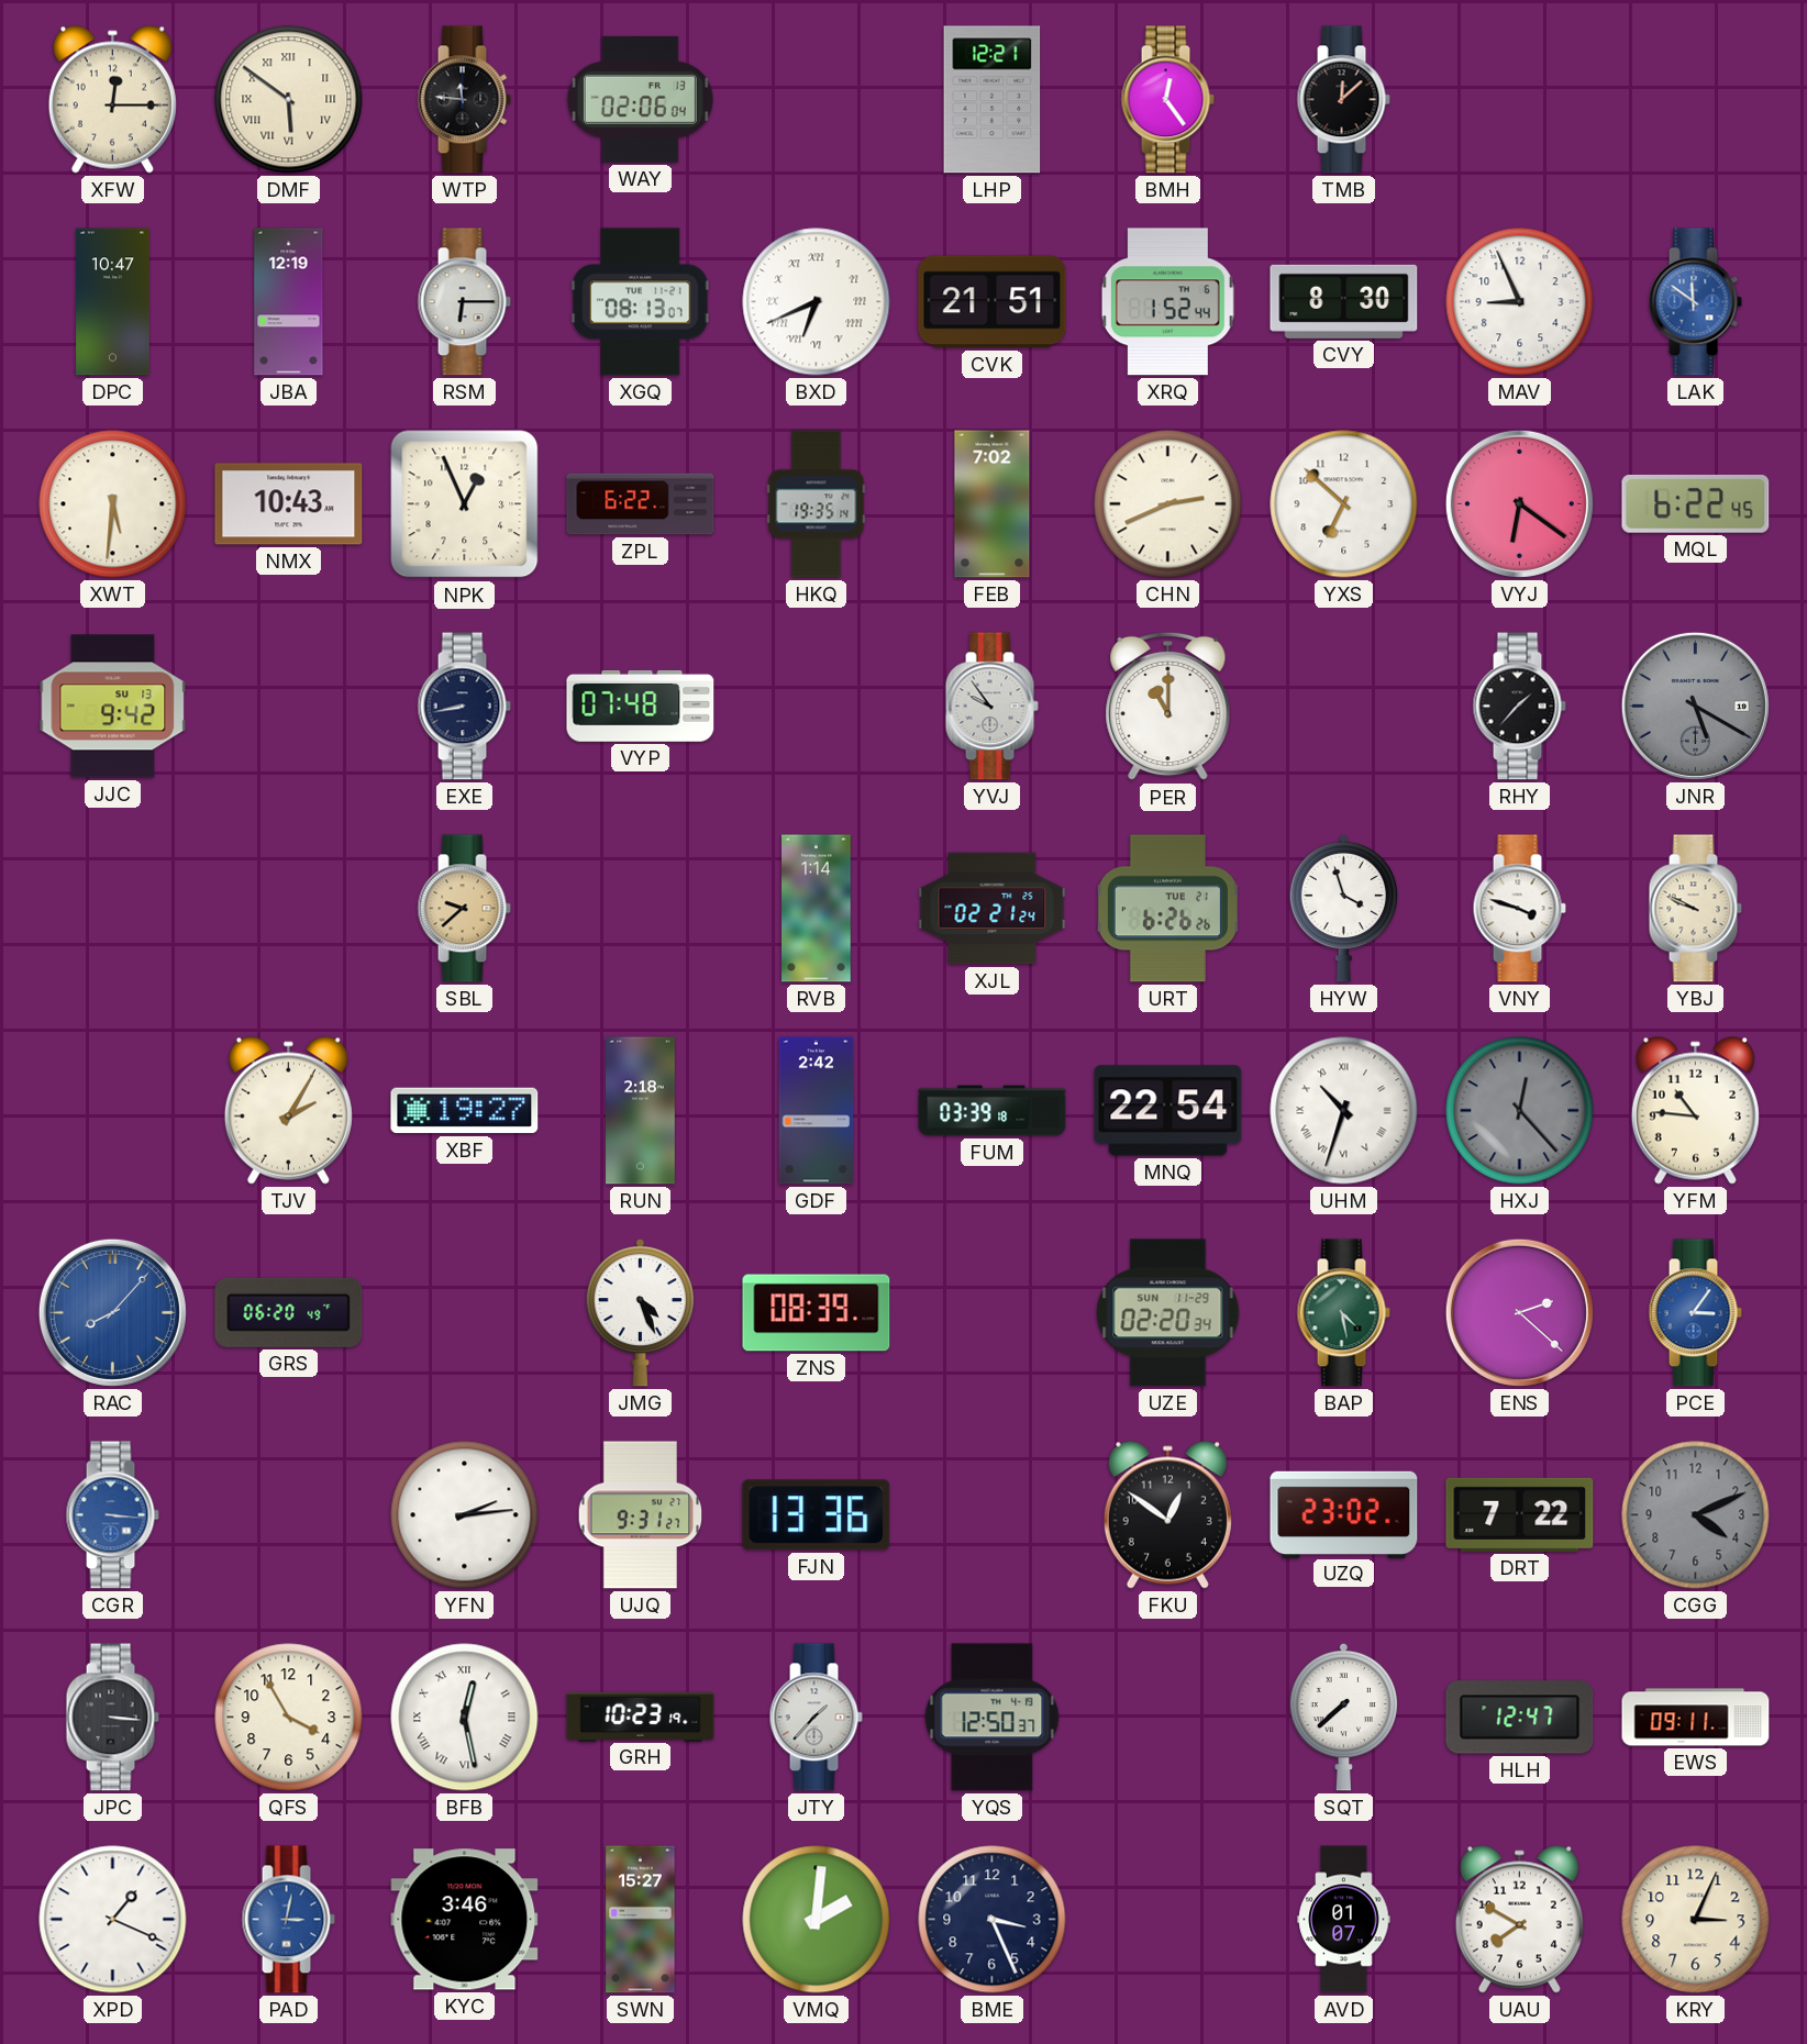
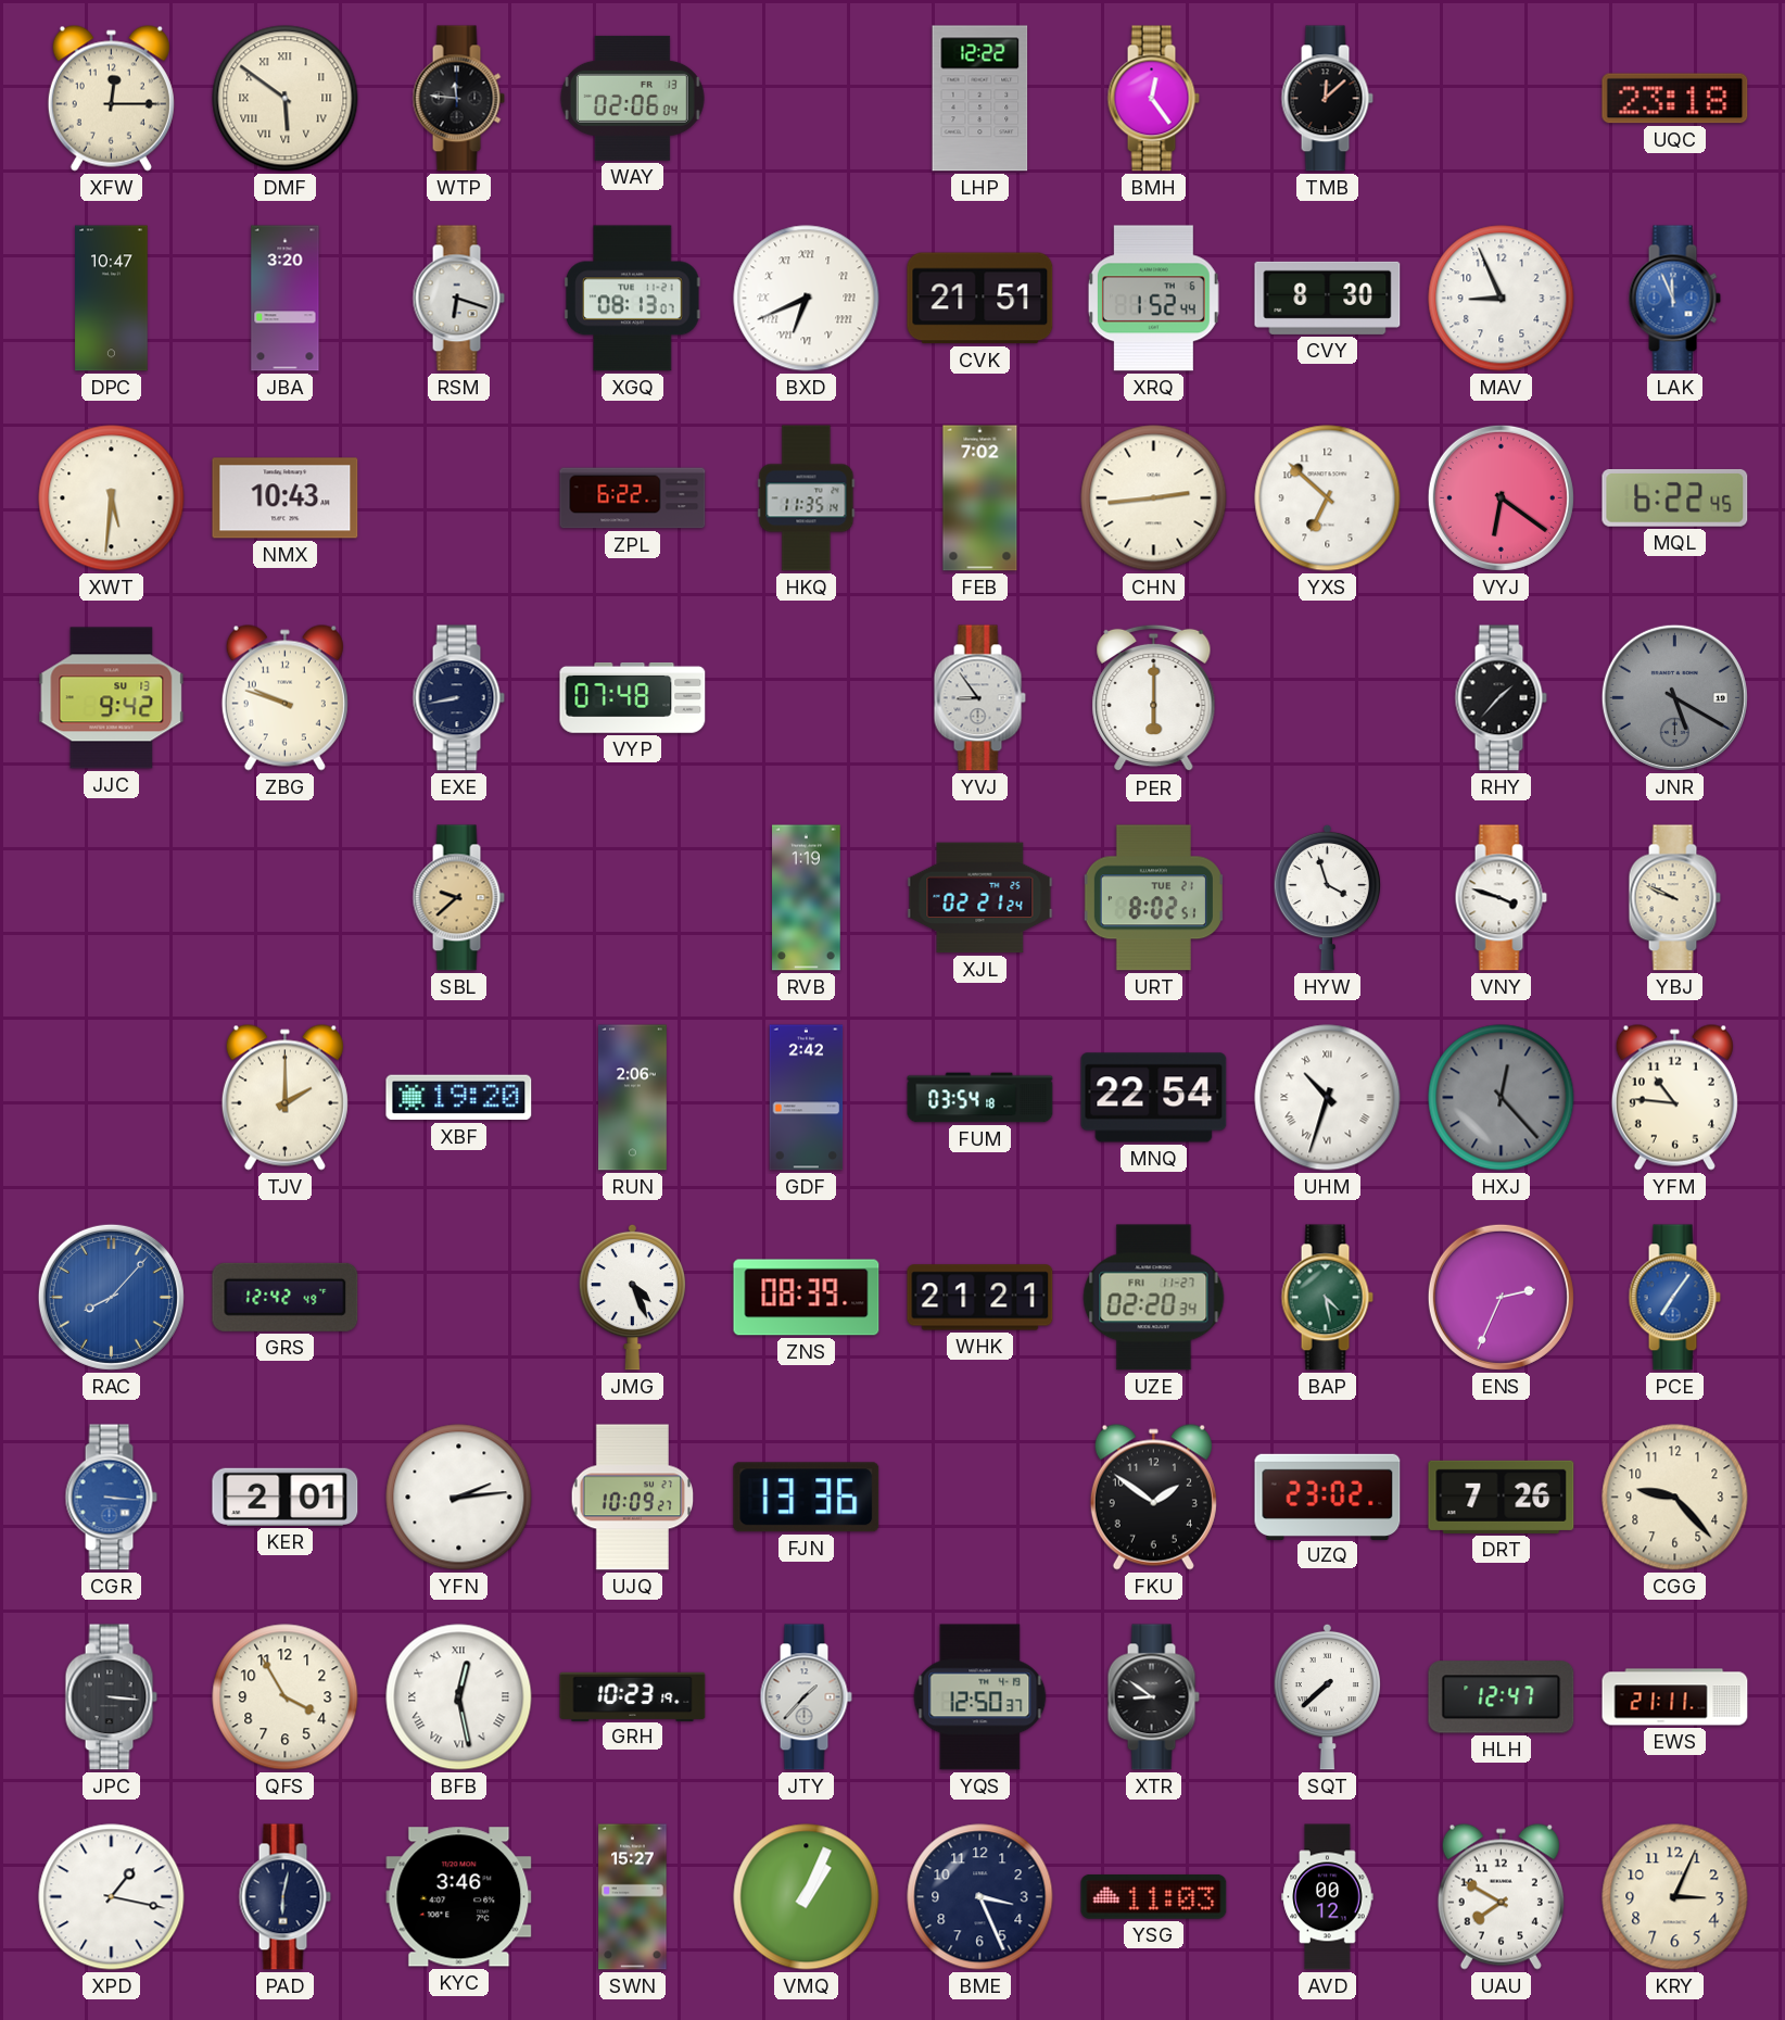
LHP: 12:21 -> 12:22 (980, 99)
UQC: none -> 23:18 (1675, 99)
JBA: 12:19 -> 3:20 (286, 299)
RSM: 6:15 -> 6:18 (458, 299)
LAK: 11:51 -> 11:56 (1674, 299)
NPK: 12:56 -> none (465, 504)
HKQ: 19:35 -> 11:35 (807, 498)
CHN: 2:41 -> 2:44 (1154, 498)
ZBG: none -> 9:48 (284, 697)
YVJ: 9:54 -> 8:54 (979, 698)
PER: 11:00 -> 6:00 (1154, 698)
RVB: 1:14 -> 1:19 (807, 898)
URT: 6:26 -> 8:02 (1153, 898)
TJV: 2:05 -> 2:00 (284, 1097)
XBF: 19:27 -> 19:20 (459, 1098)
RUN: 2:18 -> 2:06 (633, 1098)
FUM: 03:39 -> 03:54 (980, 1098)
GRS: 06:20 -> 12:42 (286, 1297)
WHK: none -> 21:21 (980, 1298)
UZE date: SUN 11-29 -> FRI 11-27 (1154, 1298)
ENS: 2:22 -> 2:34 (1501, 1297)
PCE: 3:06 -> 7:06 (1674, 1298)
KER: none -> 2:01 (286, 1497)
UJQ: 9:31 -> 10:09 (633, 1498)
FKU: 12:51 -> 1:51 (1153, 1497)
DRT: 7:22 -> 7:26 (1502, 1497)
CGG: 4:11 -> 9:23 (1675, 1498)
CGG dial: grey -> cream (1675, 1498)
XTR: none -> 8:51 (1153, 1697)
EWS: 09:11 -> 21:11 (1675, 1697)
XPD: 1:19 -> 1:17 (112, 1897)
PAD: 3:02 -> 6:02 (284, 1897)
PAD dial: blue -> navy (284, 1897)
VMQ: 2:01 -> 1:04 (807, 1897)
YSG: none -> 11:03 (1154, 1896)
AVD: 01:07 -> 00:12 (1328, 1897)
